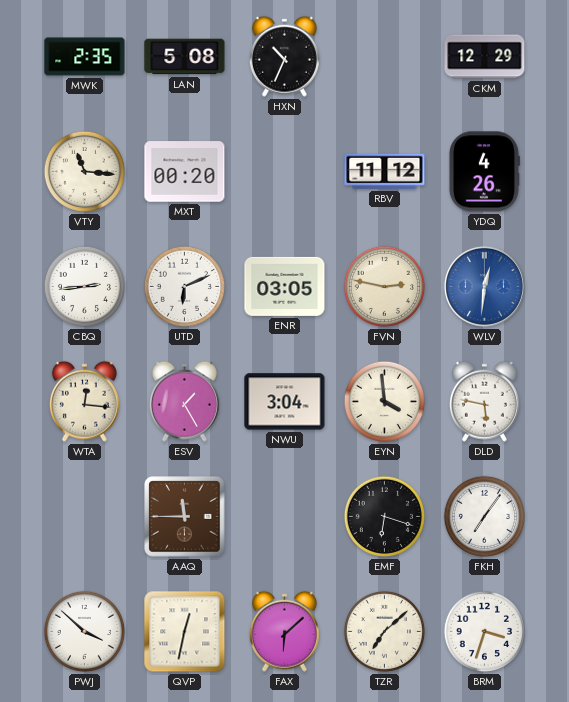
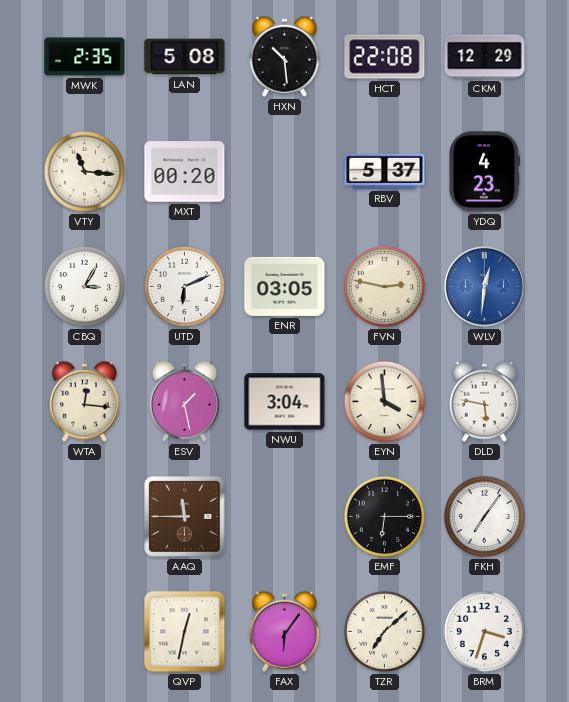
HXN: 10:34 -> 10:29 (284, 56)
HCT: none -> 22:08 (385, 57)
RBV: 11:12 -> 5:37 (385, 171)
YDQ: 4:26 -> 4:23 (484, 172)
CBQ: 2:44 -> 3:05 (84, 286)
ESV: 1:25 -> 1:28 (184, 401)
EMF: 6:18 -> 6:15 (384, 516)
PWJ: 3:52 -> none (84, 631)
FAX: 6:08 -> 6:06 (284, 631)
